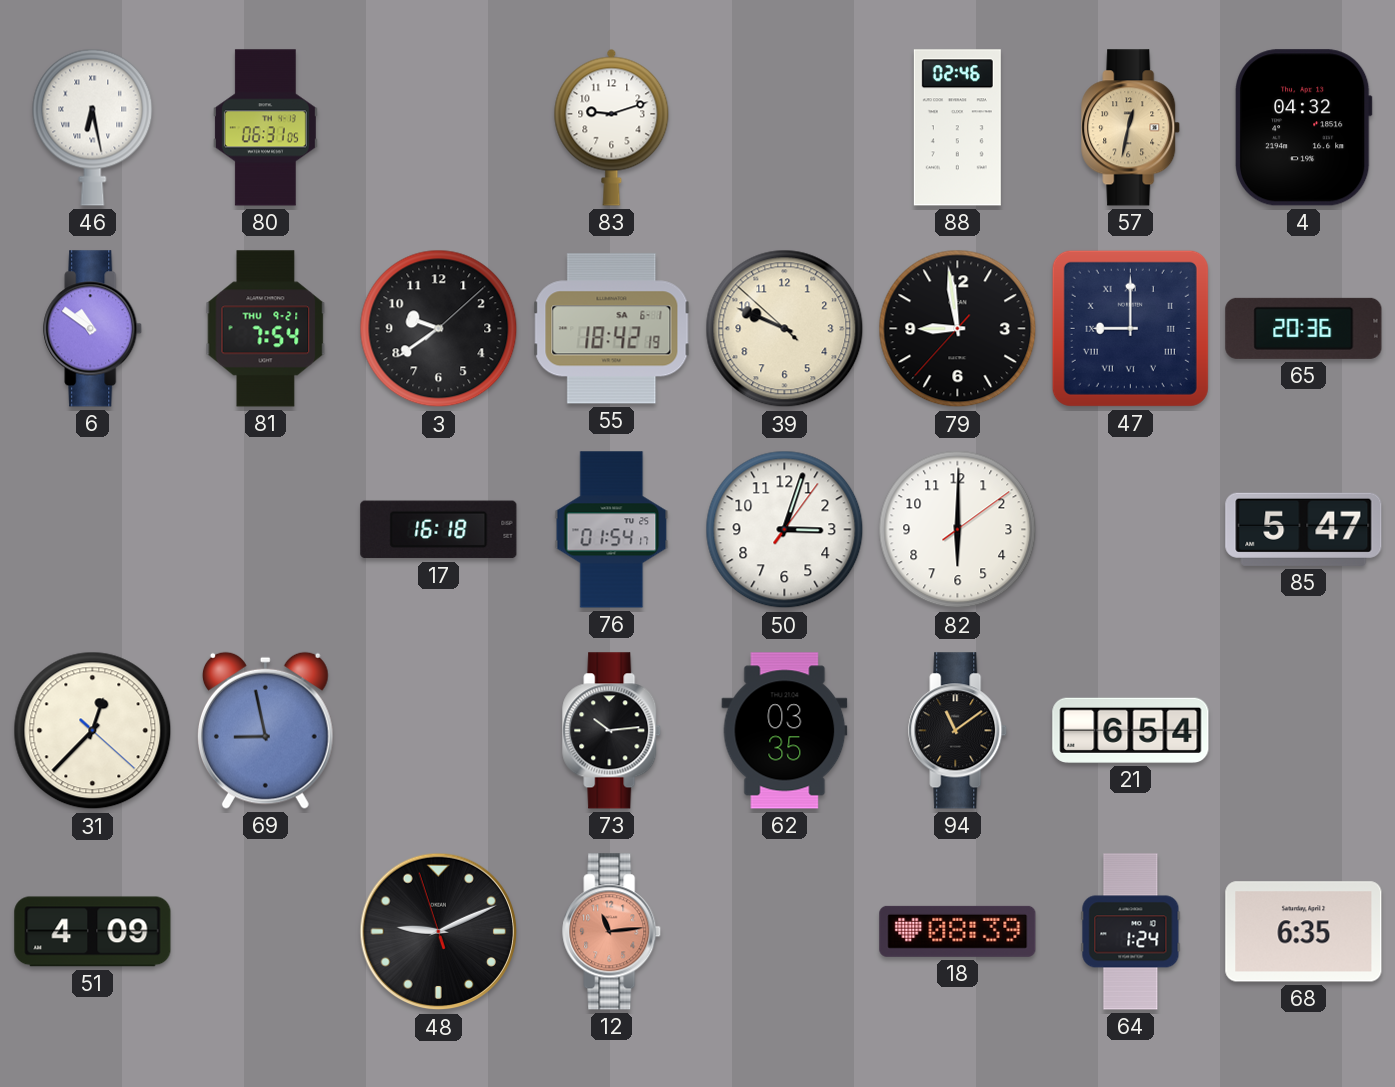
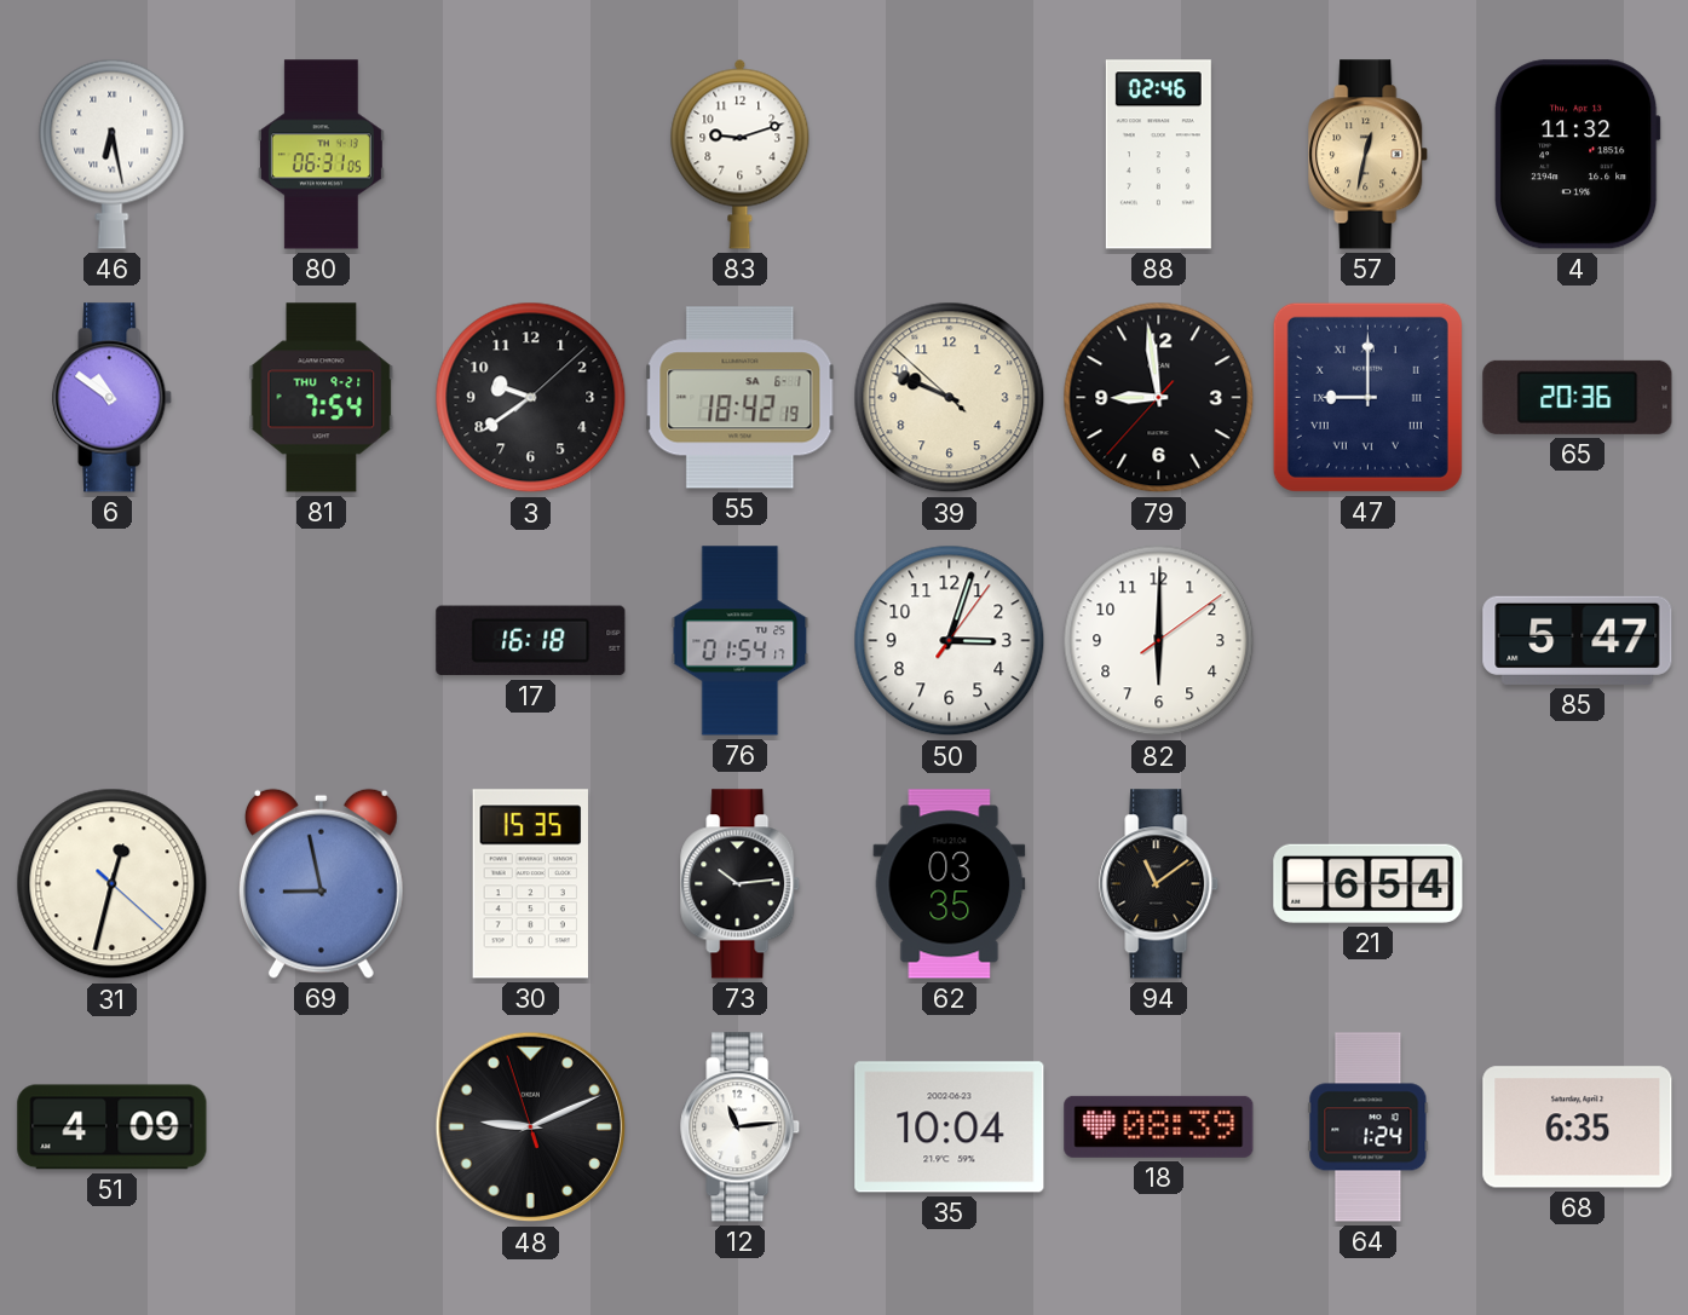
4: 04:32 -> 11:32 (1577, 155)
31: 12:37 -> 12:32 (113, 884)
30: none -> 15:35 (530, 884)
12 dial: salmon -> white (741, 1127)
35: none -> 10:04 (950, 1127)
